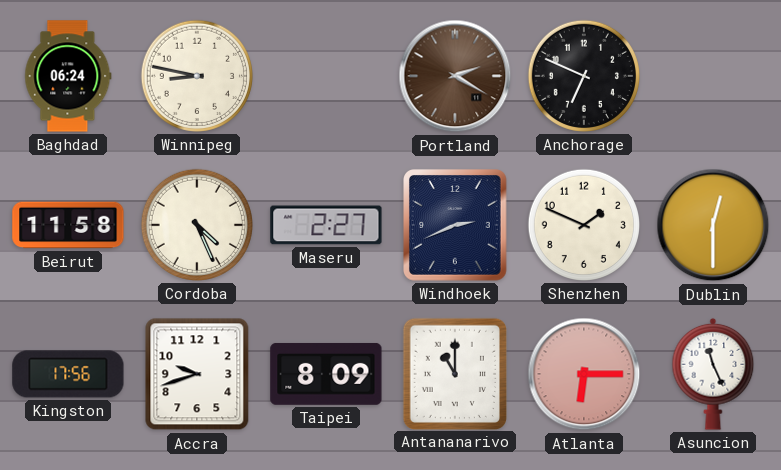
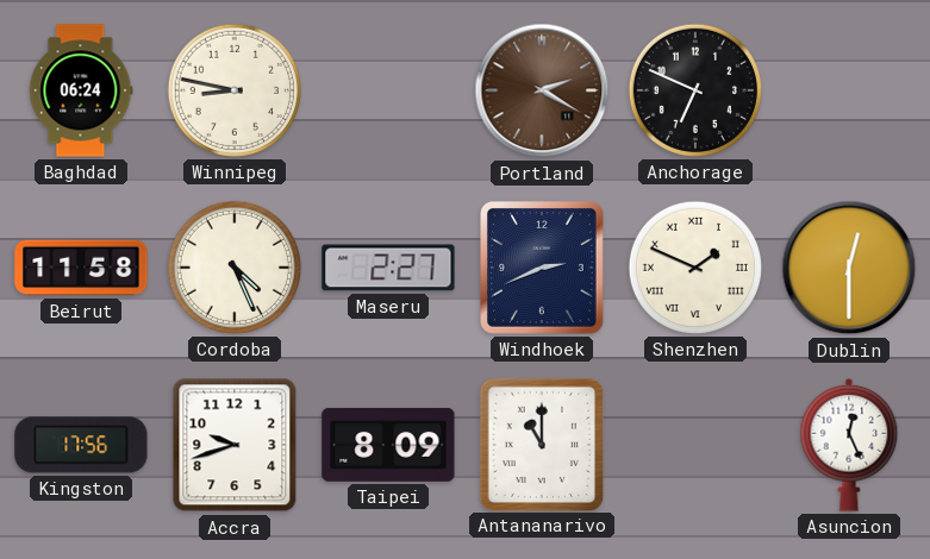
Shenzhen numerals: Arabic -> Roman (694, 268)
Atlanta: 6:15 -> none (584, 374)
Asuncion: 11:26 -> 12:26 (849, 445)
